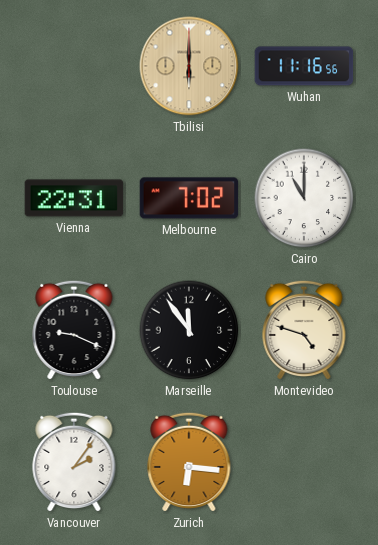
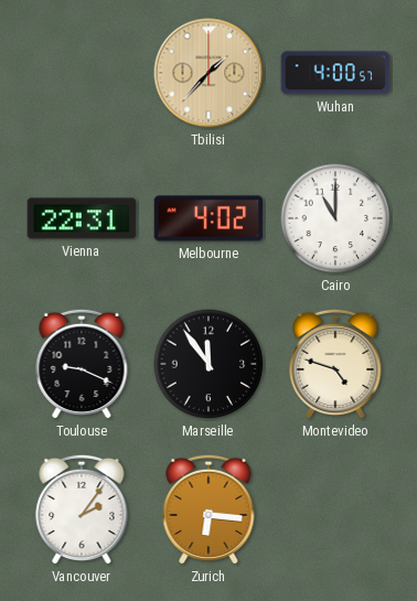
Tbilisi: 6:00 -> 1:37 (209, 73)
Wuhan: 11:16 -> 4:00 (335, 73)
Melbourne: 7:02 -> 4:02 (209, 218)
